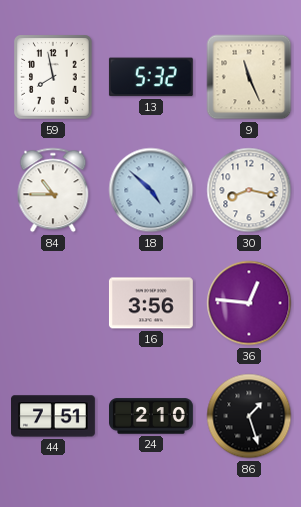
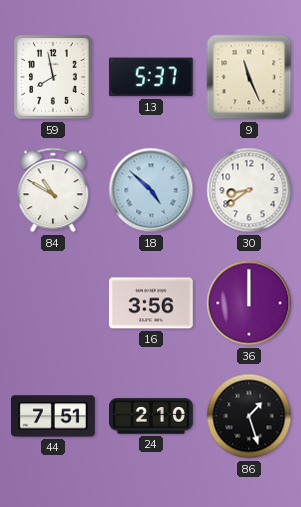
13: 5:32 -> 5:37 (151, 77)
84: 10:45 -> 10:50 (53, 190)
30: 8:17 -> 8:39 (249, 190)
36: 12:46 -> 12:00 (249, 303)
